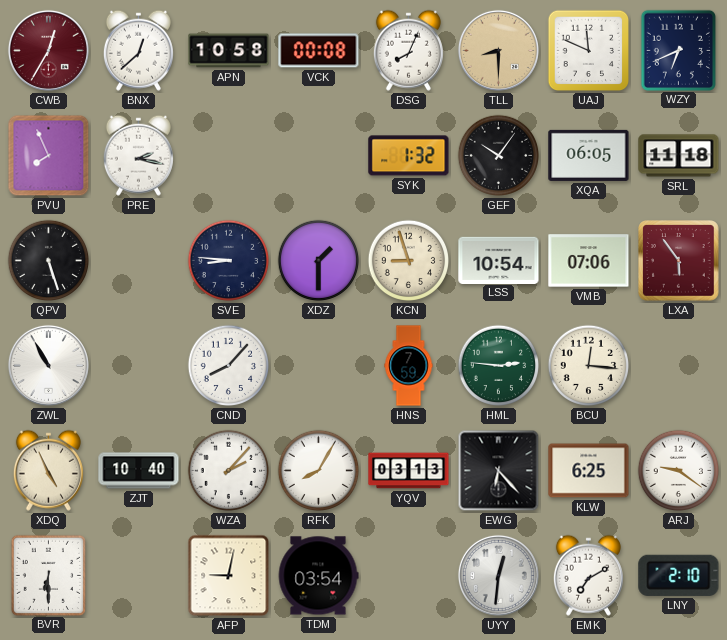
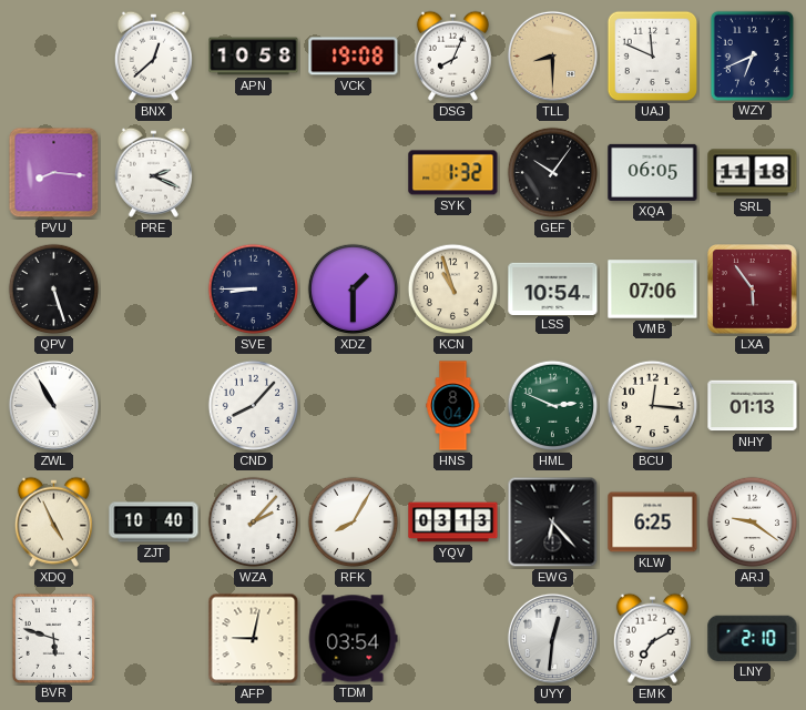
CWB: 12:35 -> none (48, 50)
VCK: 00:08 -> 19:08 (354, 57)
PVU: 7:56 -> 8:16 (54, 173)
PRE: 2:17 -> 2:19 (153, 172)
SVE: 8:46 -> 8:45 (254, 290)
KCN: 8:57 -> 10:57 (453, 290)
HNS: 7:59 -> 8:04 (453, 406)
HML: 2:46 -> 2:49 (553, 406)
NHY: none -> 01:13 (753, 406)
BVR: 6:30 -> 5:48 (53, 638)
